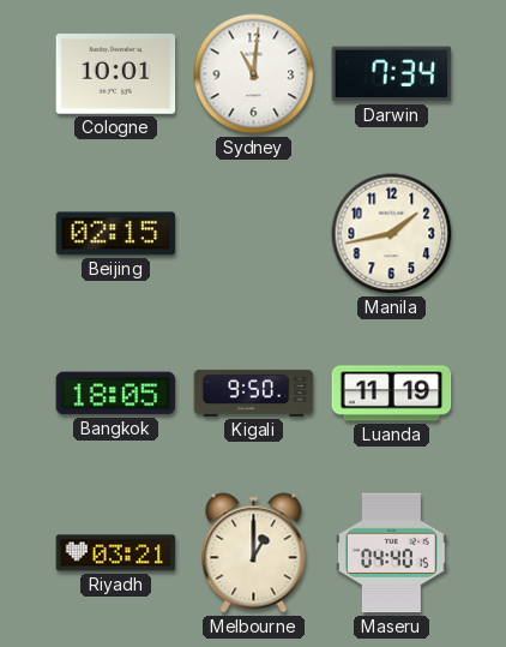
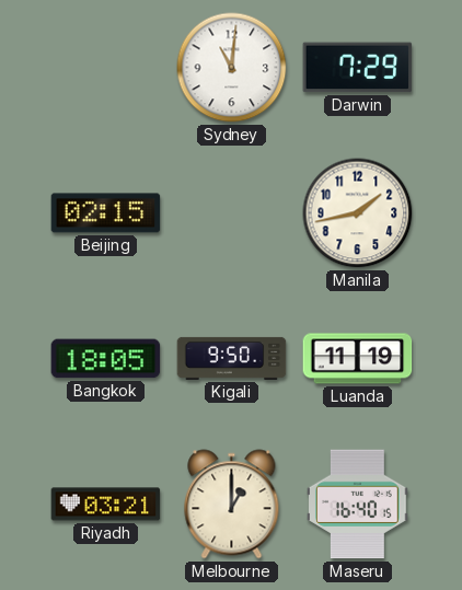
Cologne: 10:01 -> none (116, 74)
Darwin: 7:34 -> 7:29 (358, 68)
Maseru: 04:40 -> 16:40 (358, 505)
